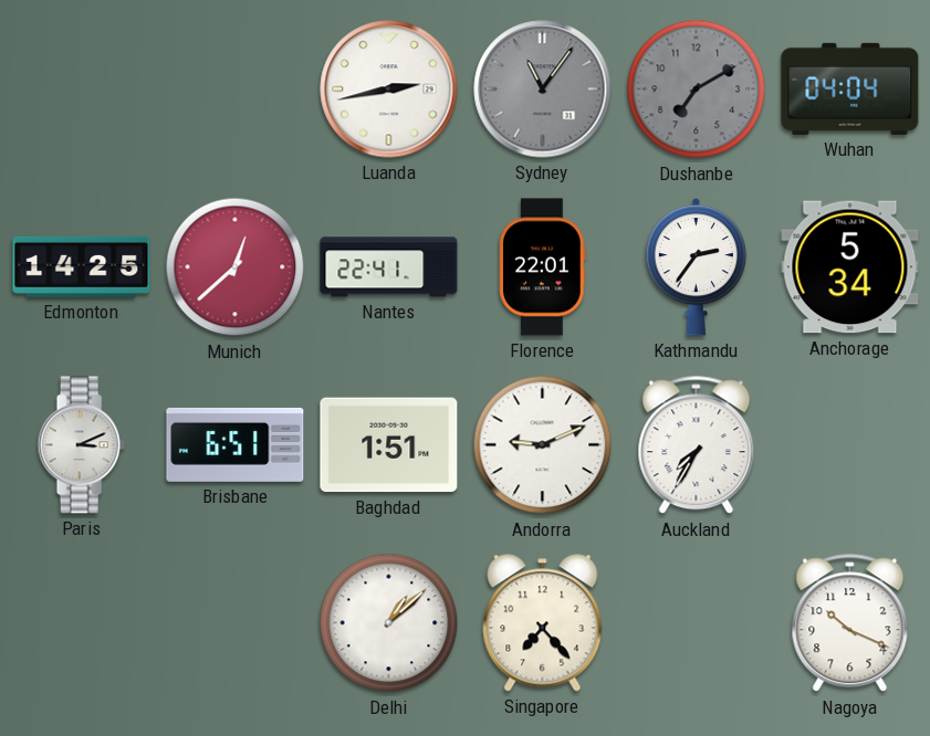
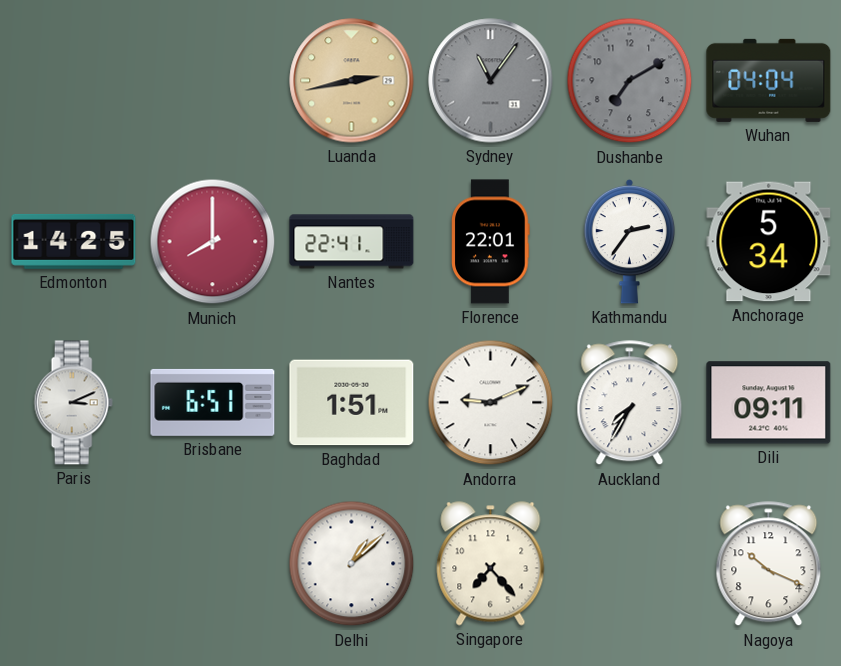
Luanda dial: white -> champagne (352, 81)
Munich: 12:38 -> 8:00 (213, 242)
Dili: none -> 09:11 (769, 403)
